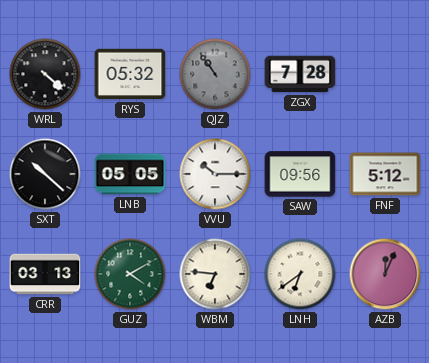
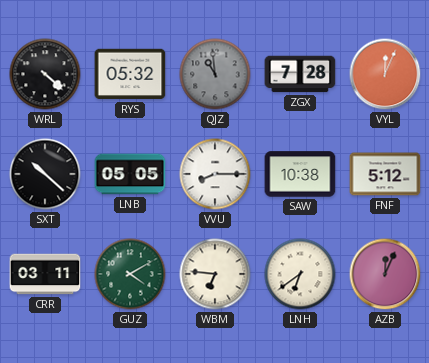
QJZ: 10:54 -> 10:59 (215, 74)
VYL: none -> 12:04 (385, 74)
VVU: 10:15 -> 8:15 (215, 174)
SAW: 09:56 -> 10:38 (300, 174)
CRR: 03:13 -> 03:11 (45, 274)
